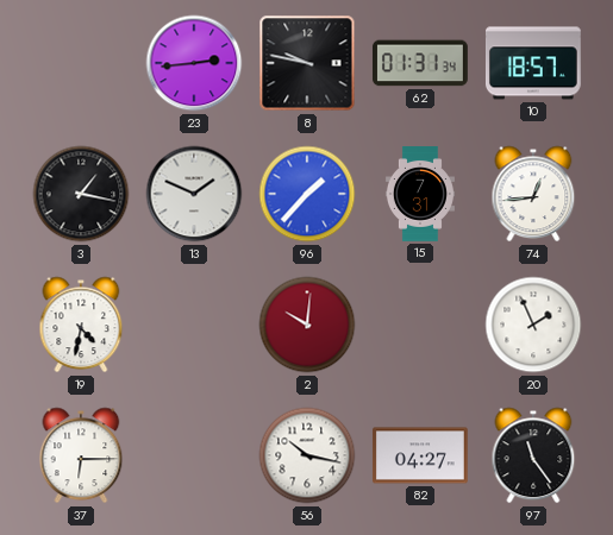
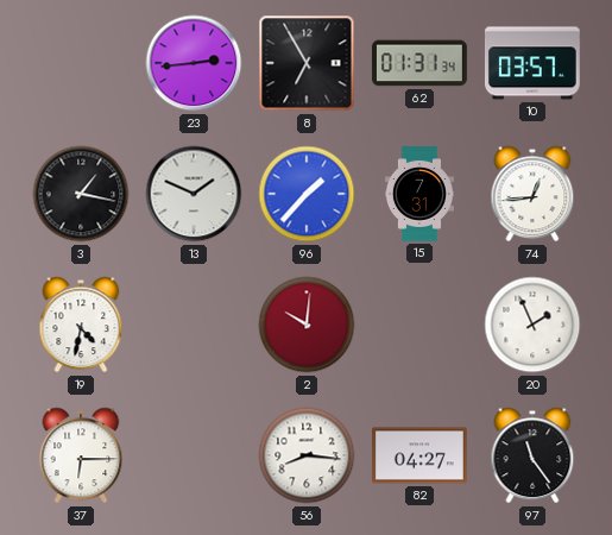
8: 9:47 -> 6:55 (307, 63)
10: 18:57 -> 03:57 (532, 63)
56: 10:17 -> 8:16 (307, 455)
